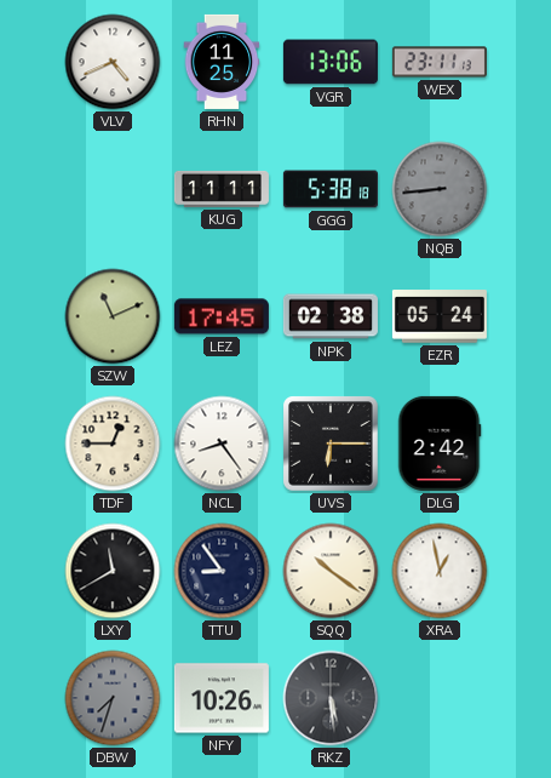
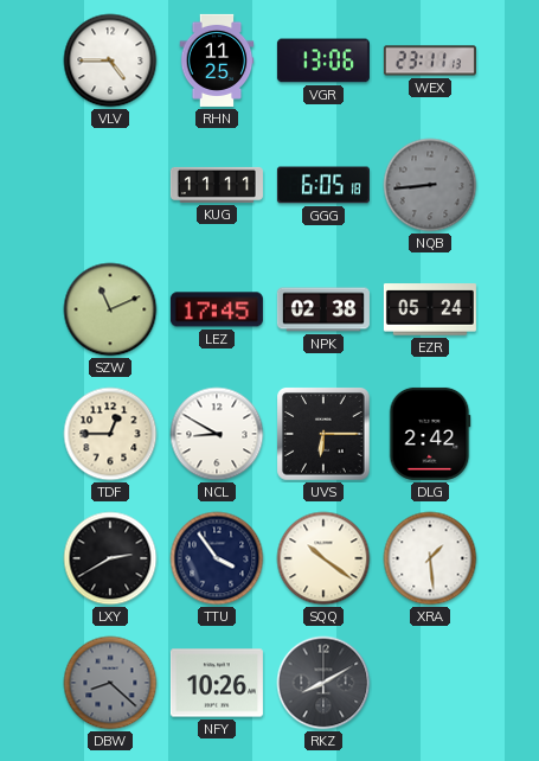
VLV: 4:41 -> 4:45 (110, 60)
GGG: 5:38 -> 6:05 (323, 185)
NCL: 8:24 -> 8:50 (217, 434)
LXY: 11:40 -> 2:40 (110, 558)
TTU: 8:54 -> 3:54 (217, 558)
XRA: 12:58 -> 1:29 (430, 558)
DBW: 7:33 -> 8:22 (110, 683)
RKZ: 5:29 -> 8:10 (323, 683)
